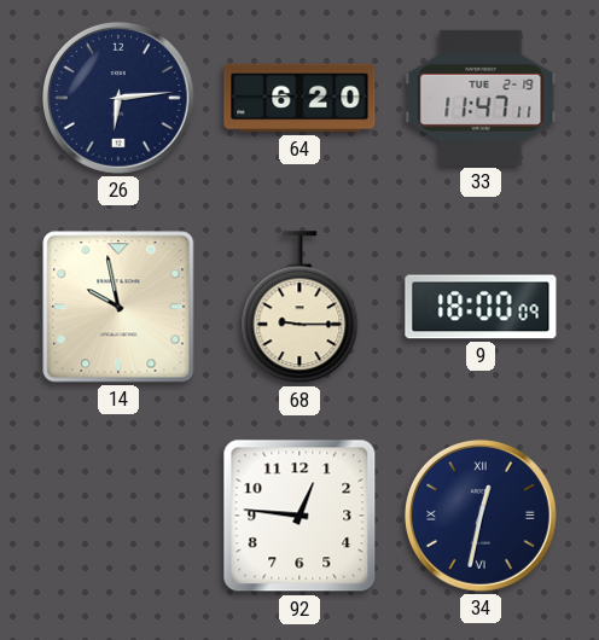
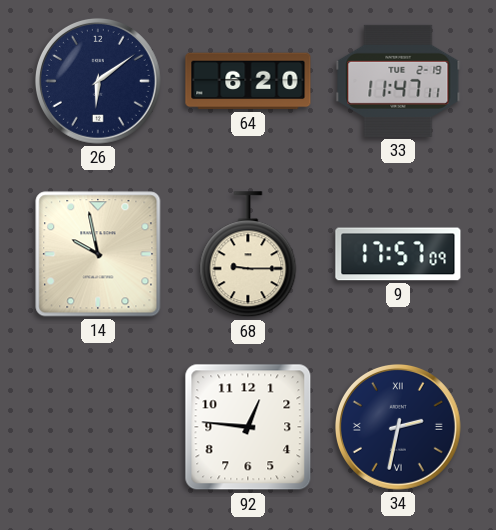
26: 6:14 -> 6:09 (98, 81)
9: 18:00 -> 17:57 (398, 254)
34: 12:32 -> 2:32 (398, 427)
